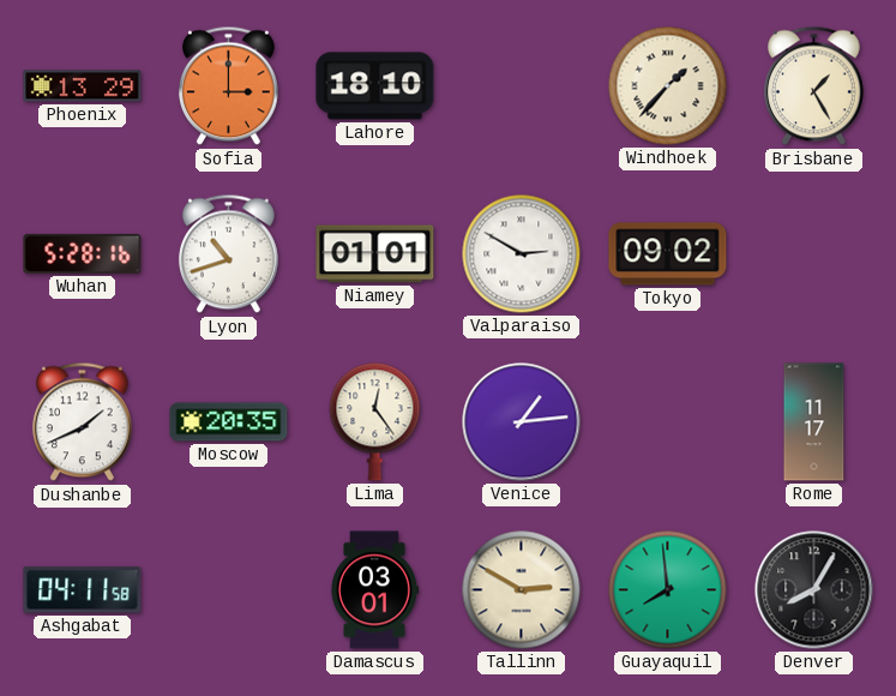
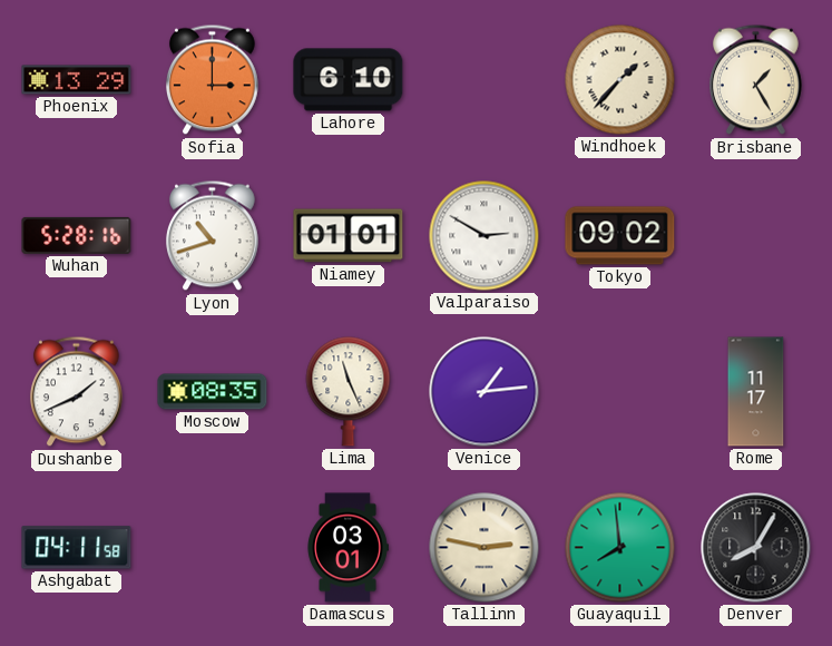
Lahore: 18:10 -> 6:10 (349, 80)
Moscow: 20:35 -> 08:35 (213, 392)
Lima: 12:24 -> 11:26 (349, 392)
Tallinn: 2:50 -> 2:47 (484, 548)
